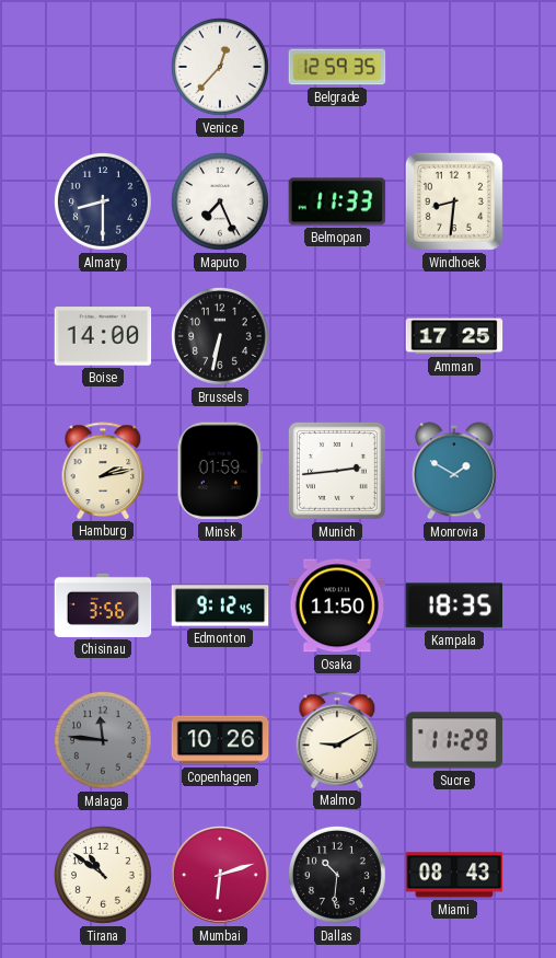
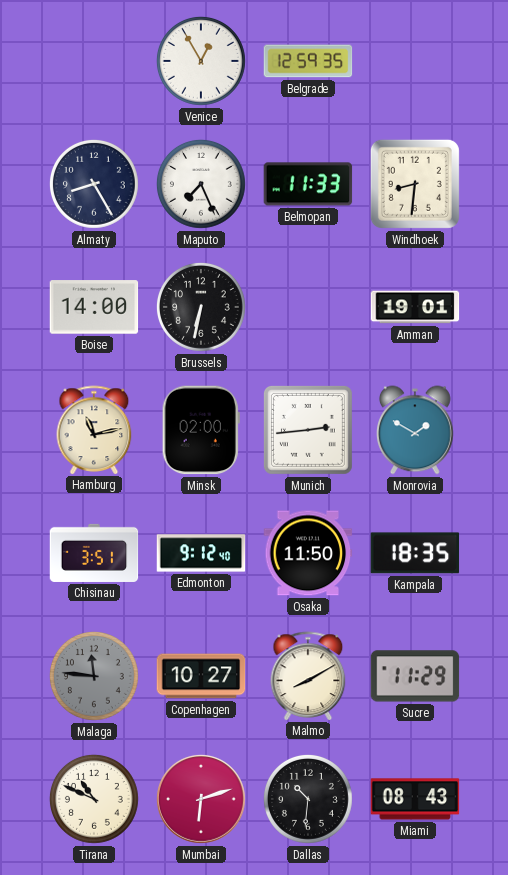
Venice: 12:37 -> 12:55 (201, 61)
Almaty: 8:30 -> 8:25 (94, 184)
Amman: 17:25 -> 19:01 (415, 307)
Hamburg: 2:13 -> 11:13 (94, 430)
Minsk: 01:59 -> 02:00 (201, 430)
Chisinau: 3:56 -> 3:51 (94, 553)
Edmonton: 9:12:45 -> 9:12:40 (201, 553)
Copenhagen: 10:26 -> 10:27 (201, 676)
Malmo: 9:10 -> 8:10 (308, 676)
Tirana: 10:51 -> 10:49 (94, 799)
